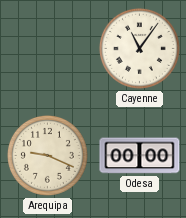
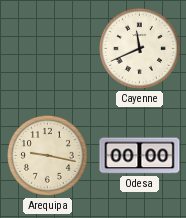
Cayenne: 11:06 -> 11:41 (139, 48)
Arequipa: 9:19 -> 9:17 (47, 155)
